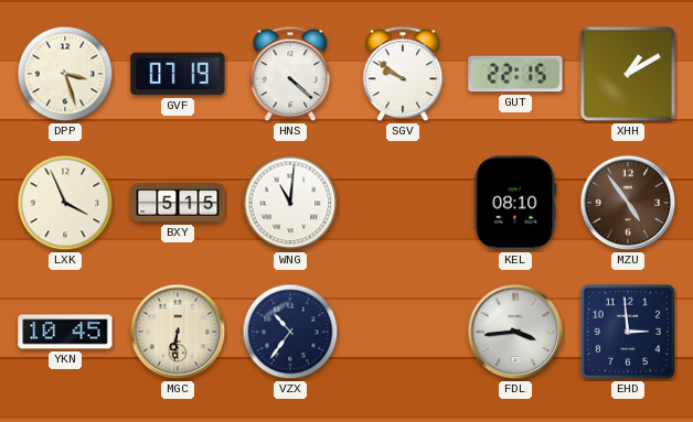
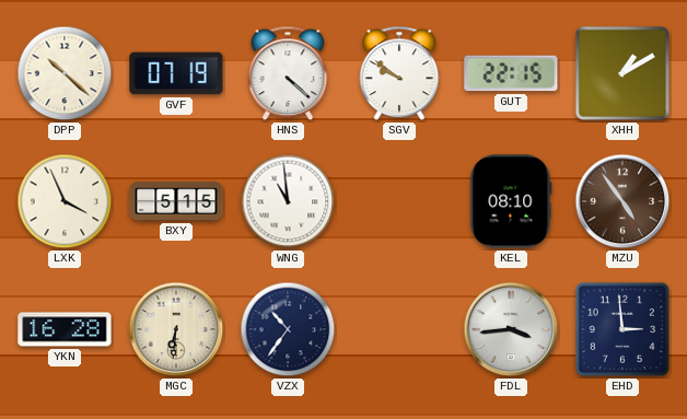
DPP: 3:27 -> 10:22 (65, 73)
WNG: 11:01 -> 10:59 (288, 201)
YKN: 10:45 -> 16:28 (65, 329)
